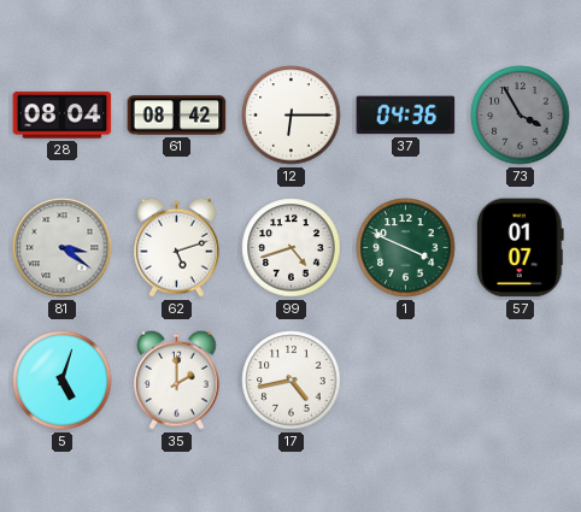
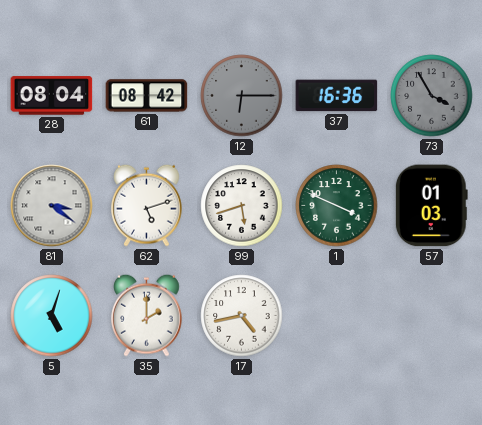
12 dial: white -> grey (242, 96)
37: 04:36 -> 16:36 (337, 96)
99: 4:42 -> 5:42 (242, 206)
57: 01:07 -> 01:03 (431, 206)
